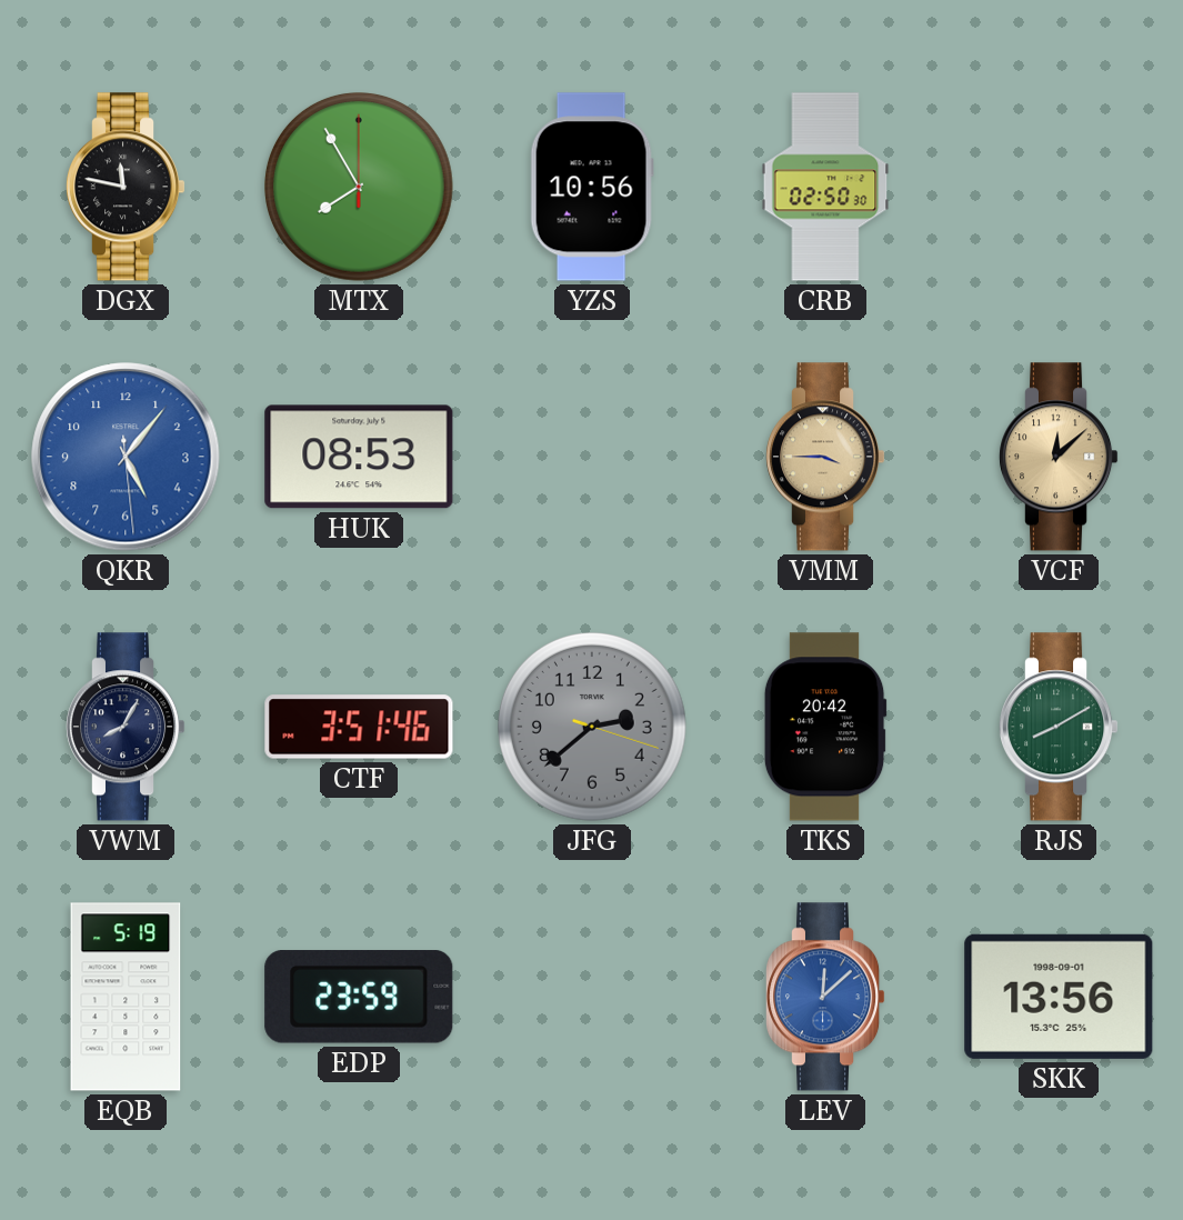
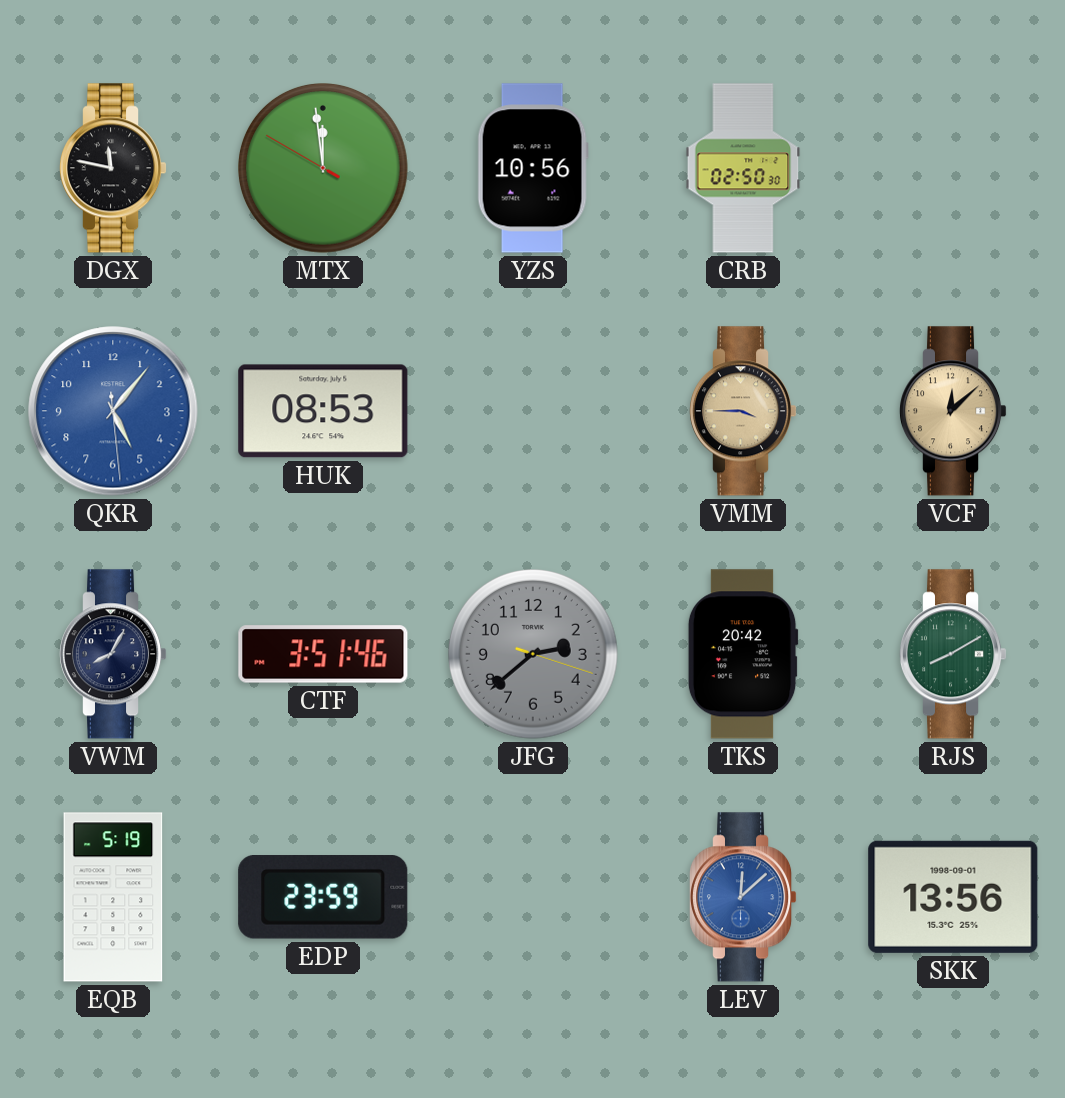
MTX: 7:55 -> 11:58 (324, 169)
